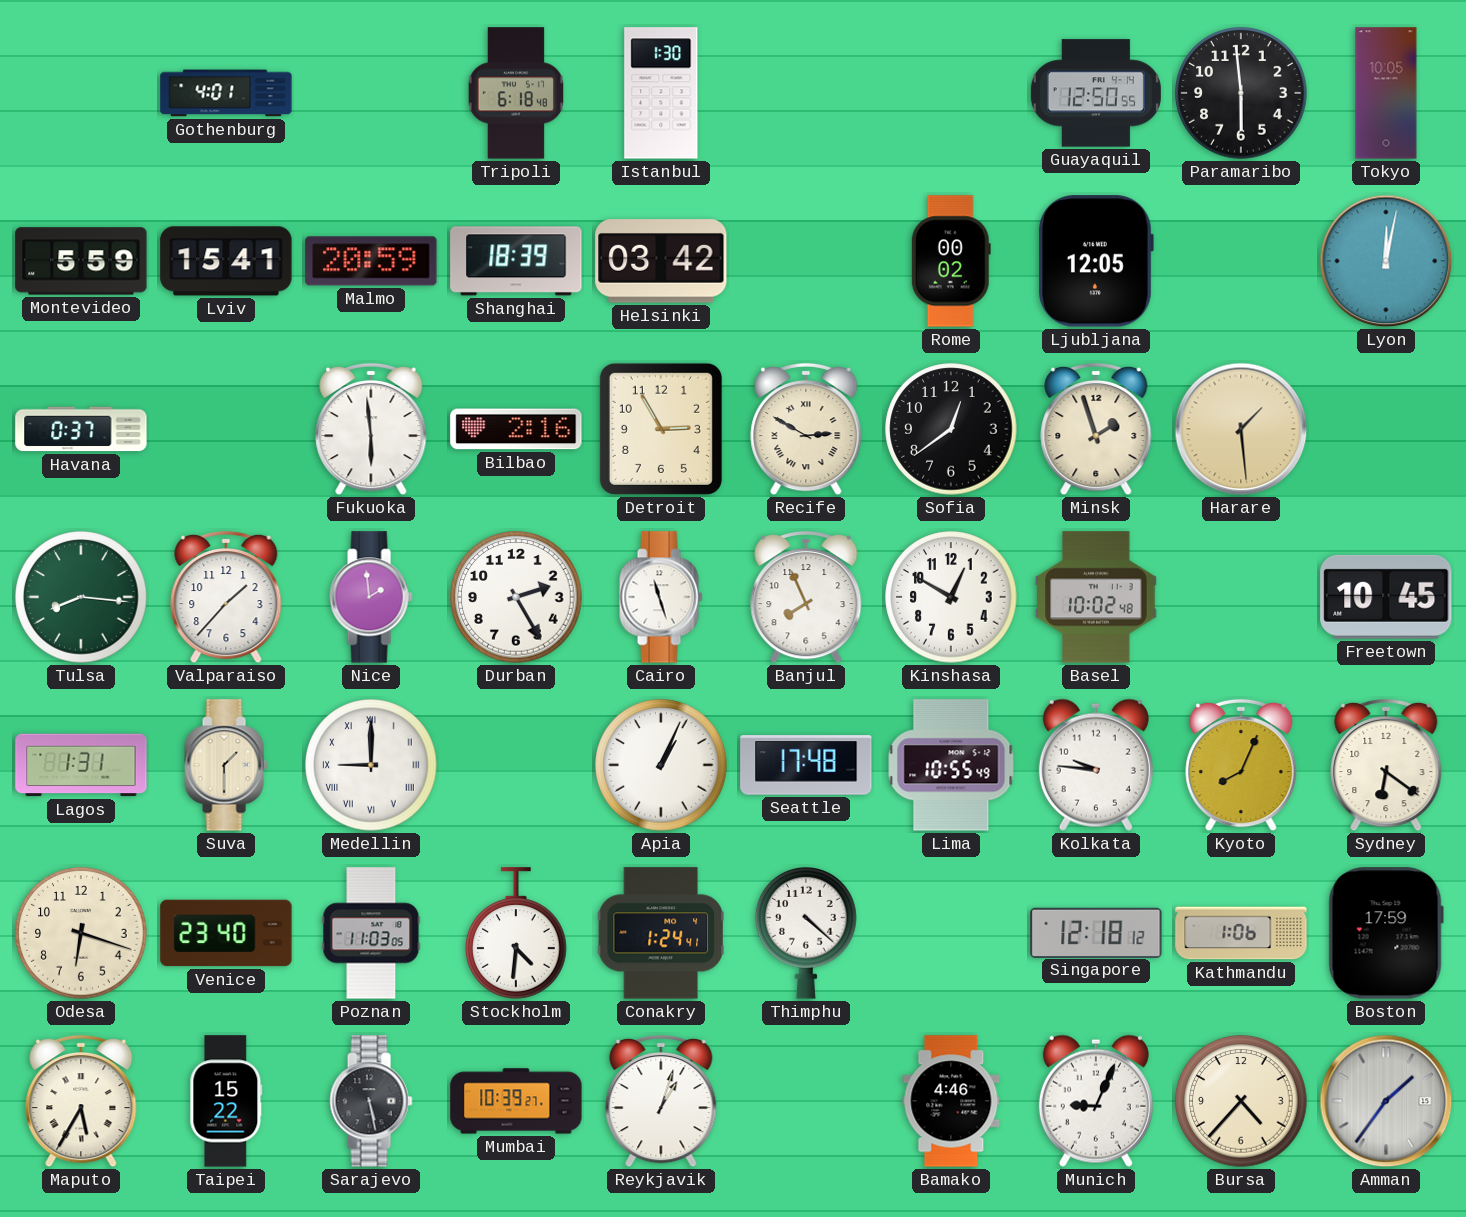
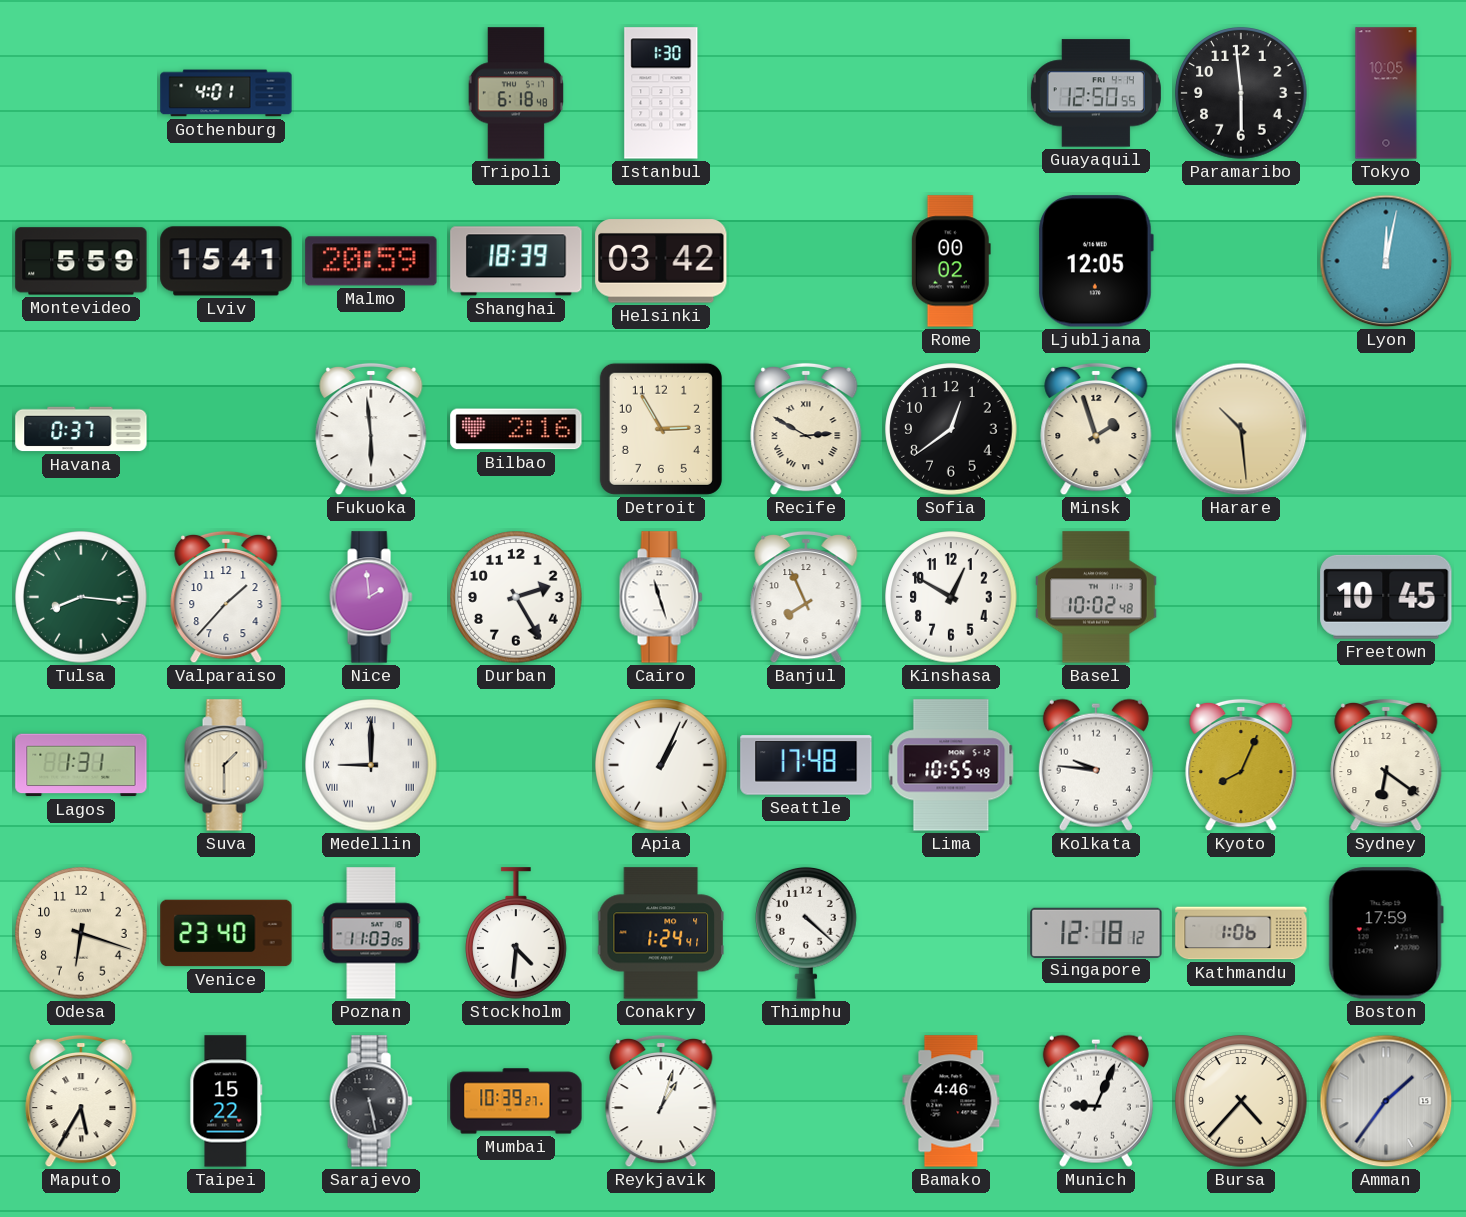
Harare: 1:29 -> 10:29 (1241, 429)
